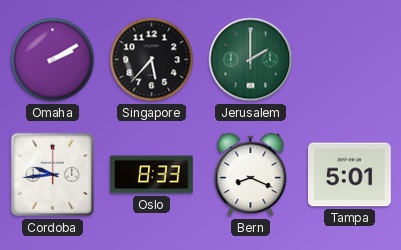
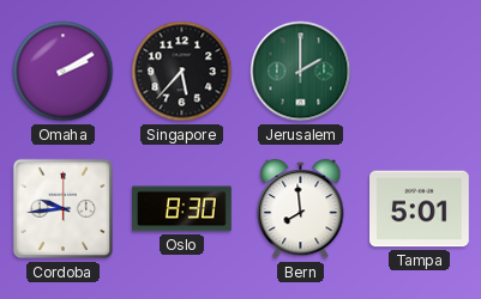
Oslo: 8:33 -> 8:30 (182, 209)
Bern: 8:19 -> 7:59 (301, 209)
